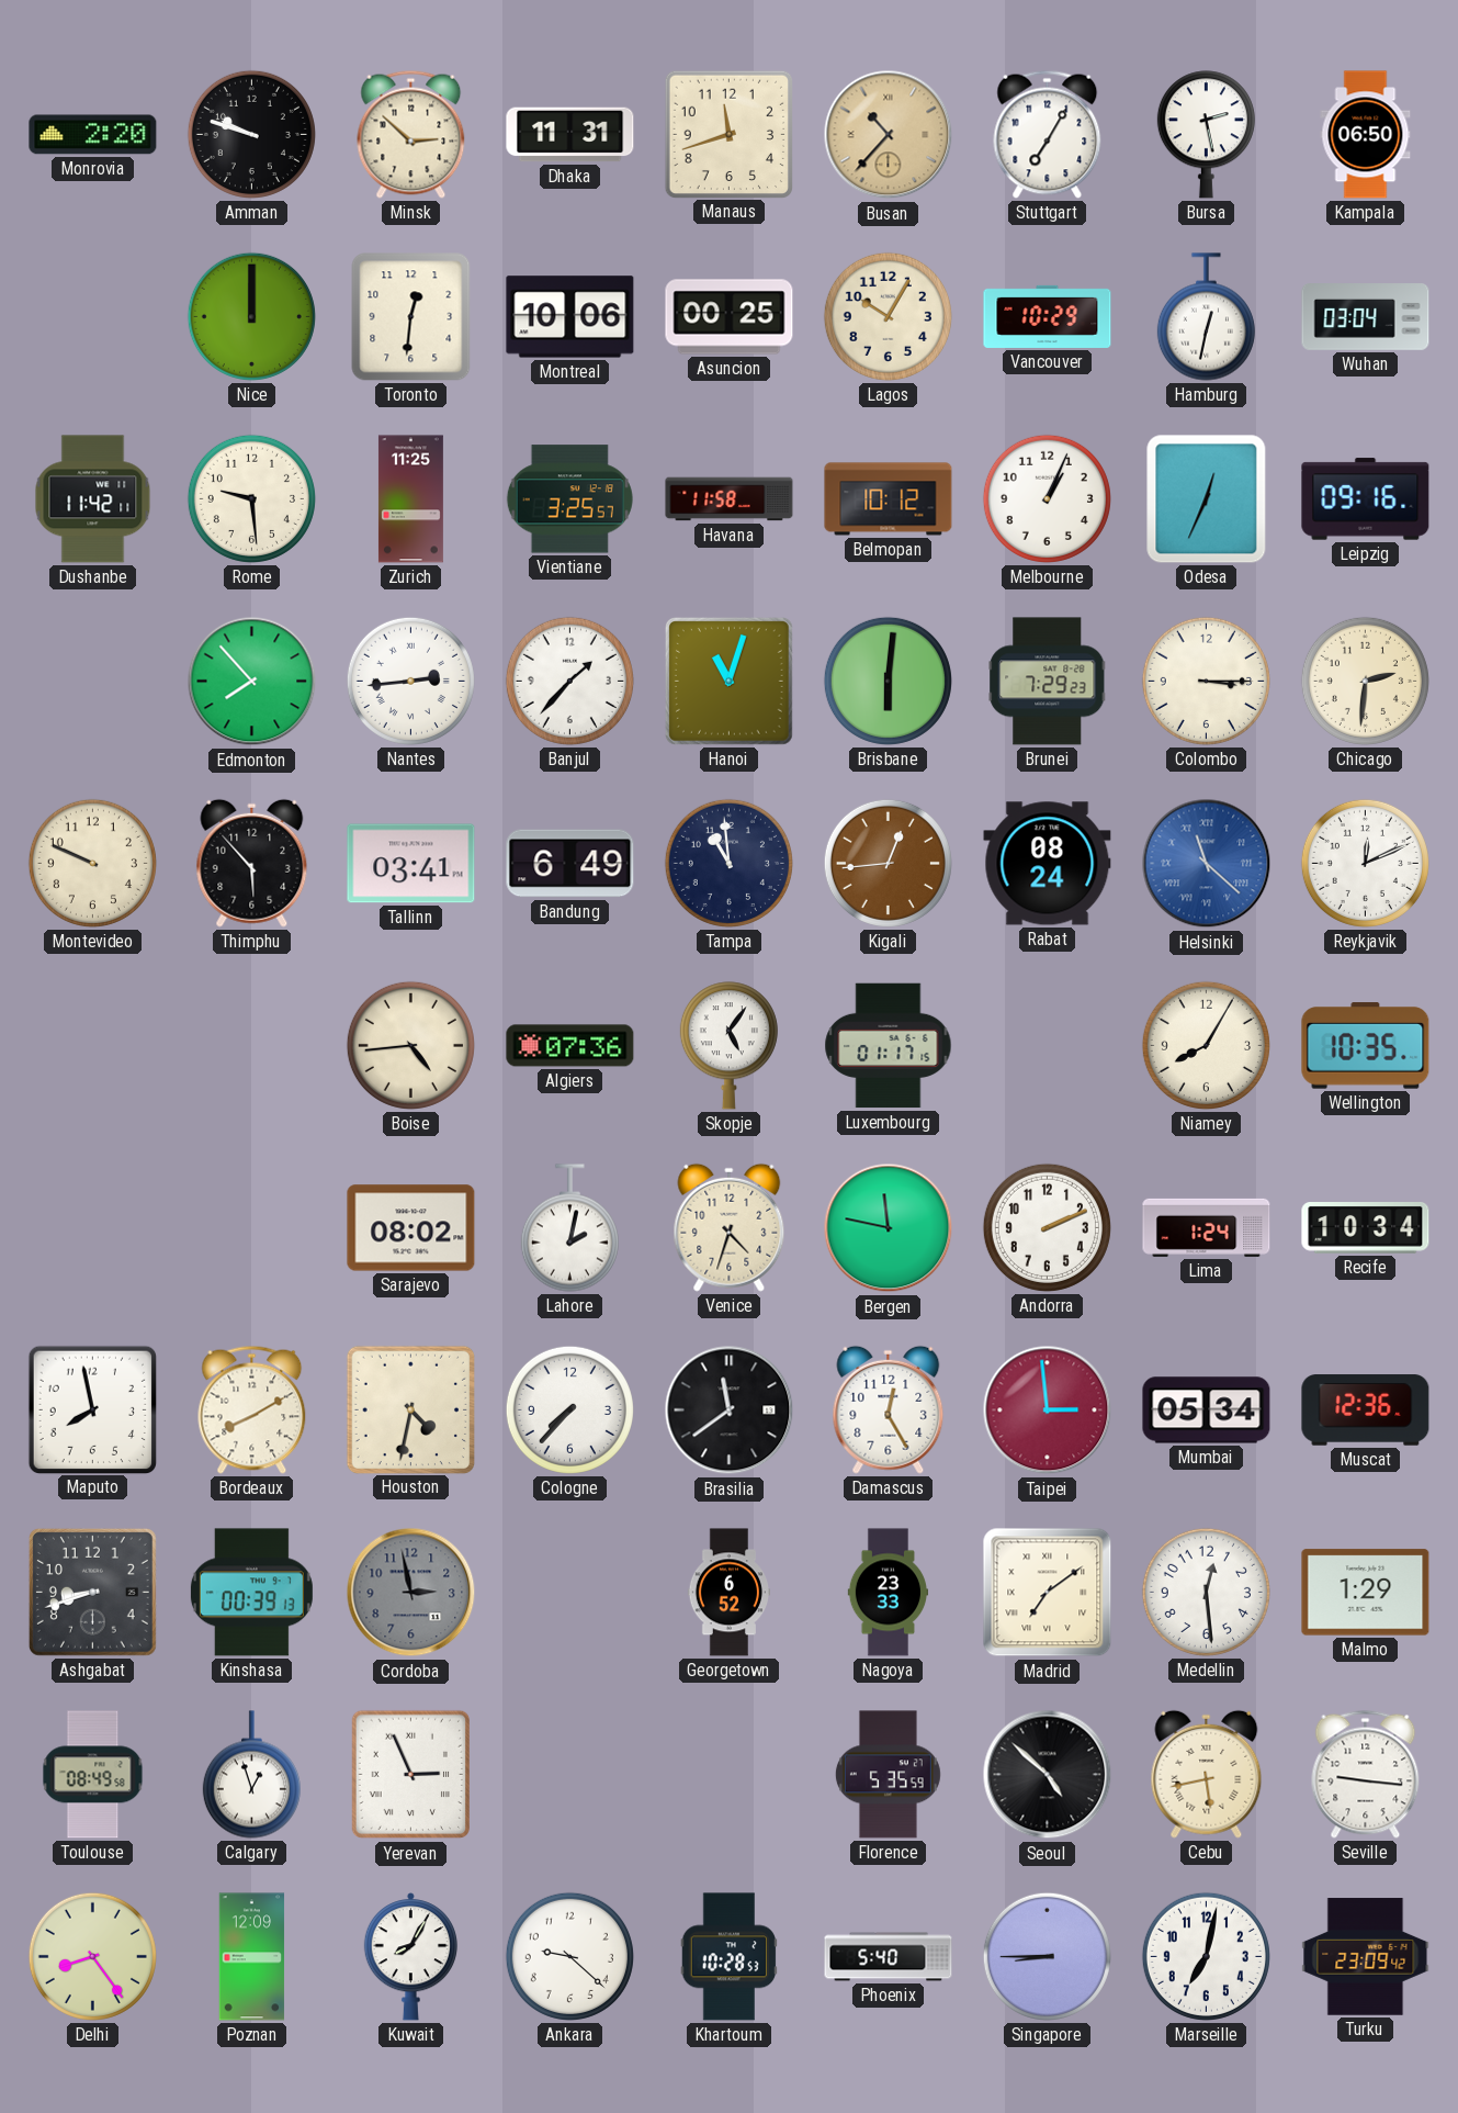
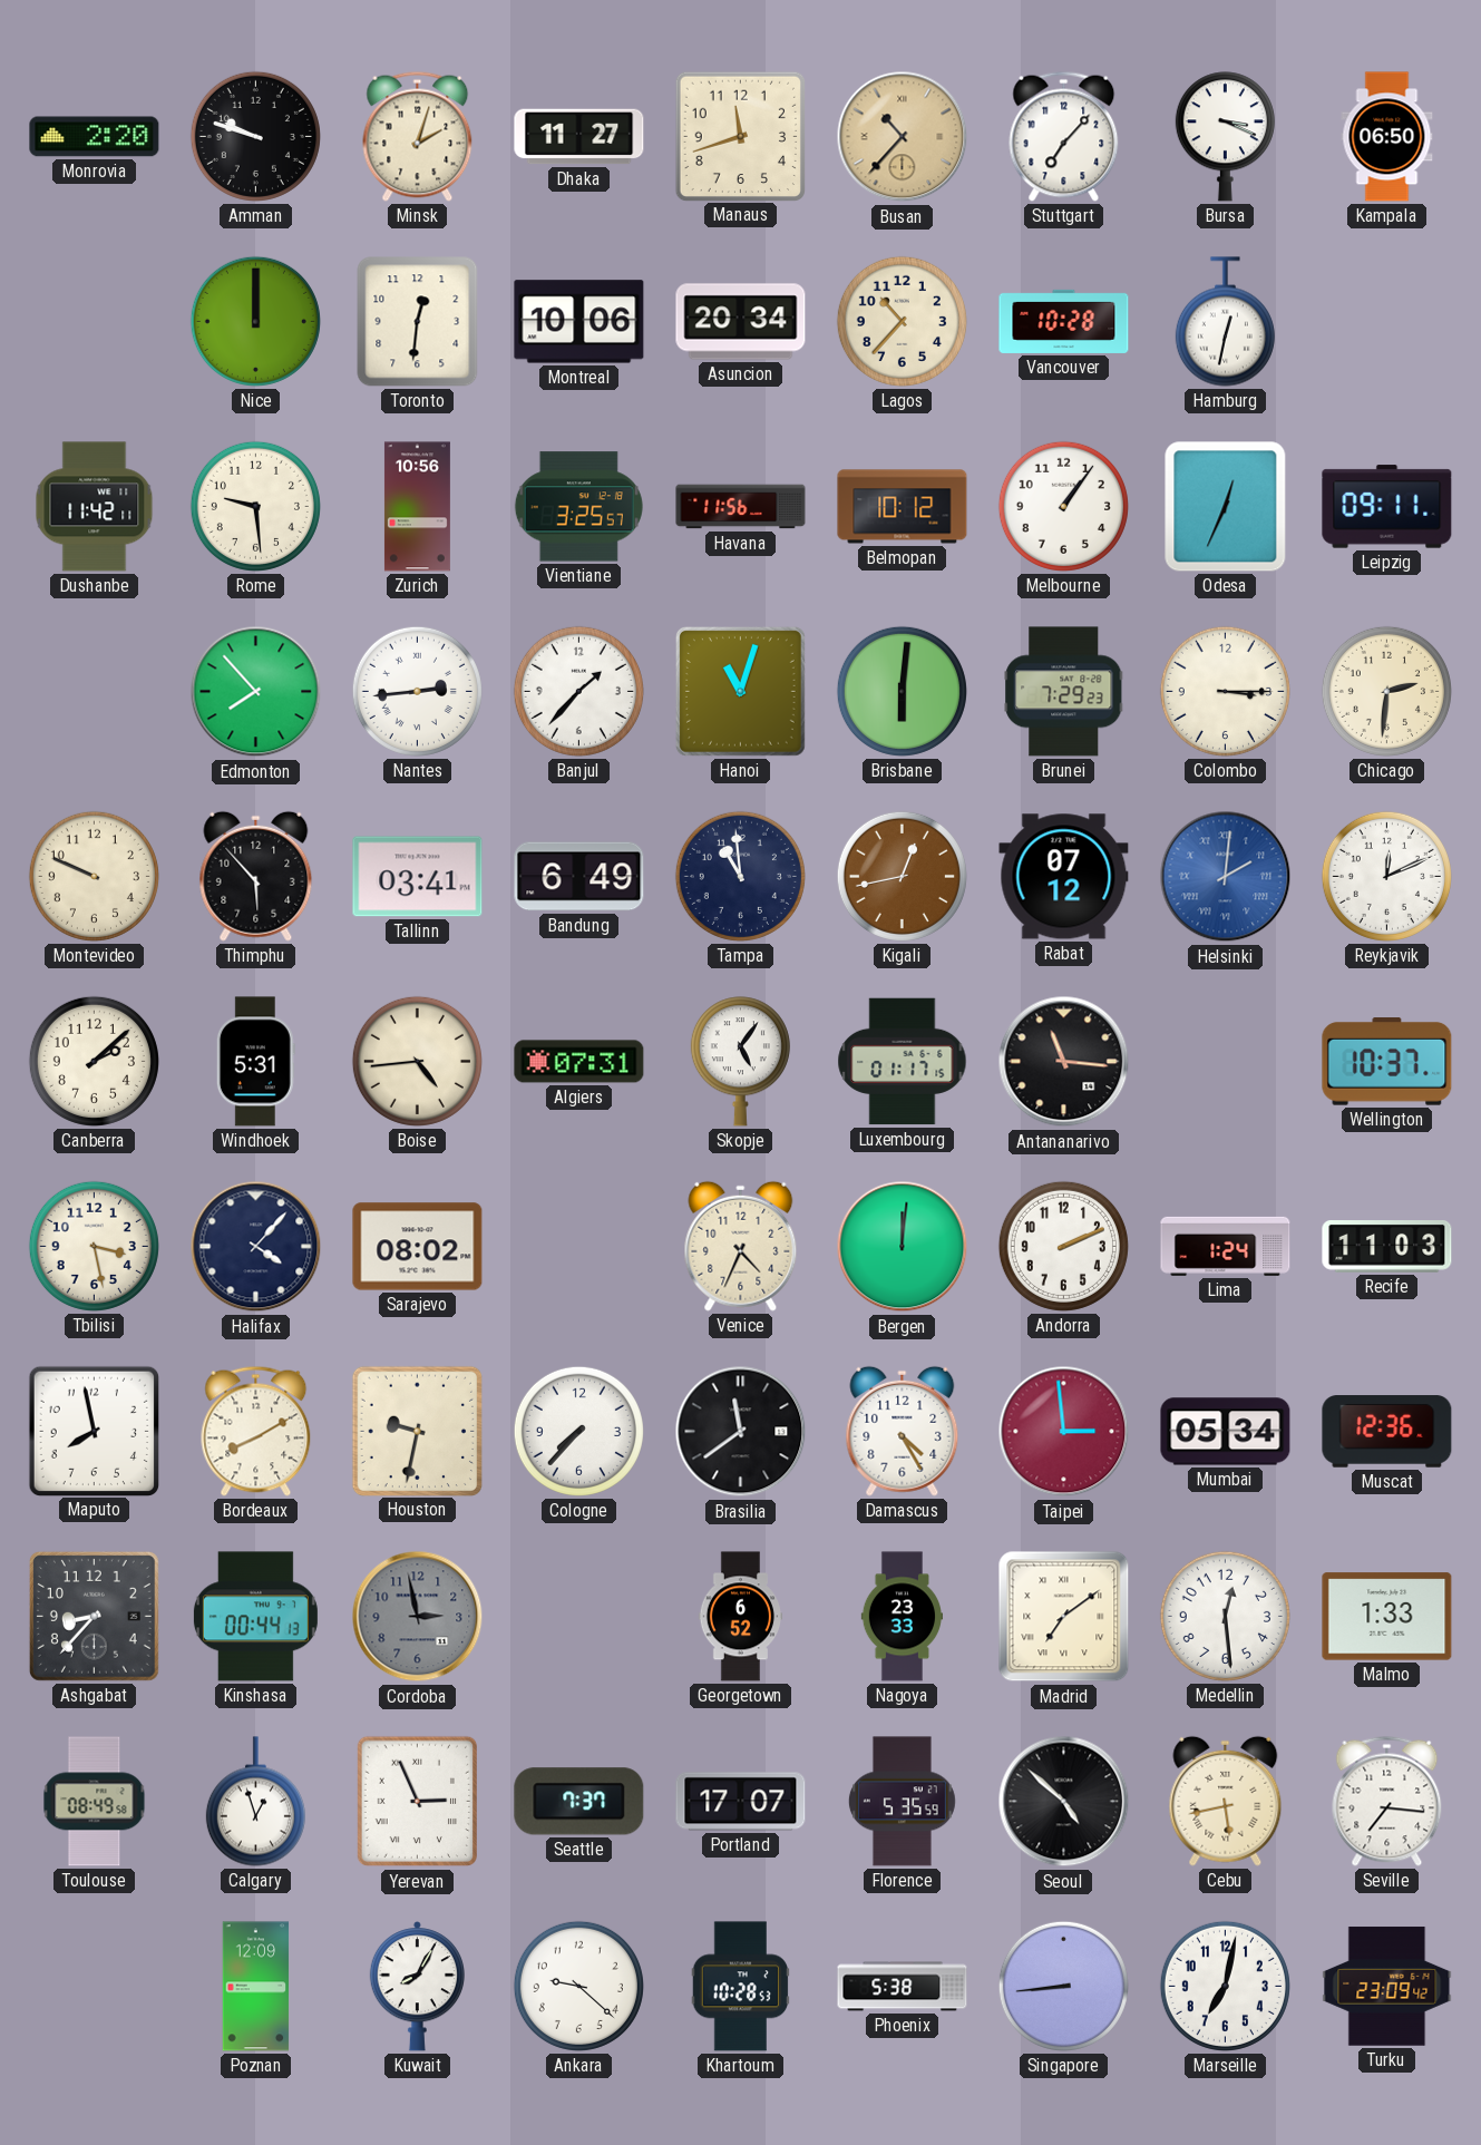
Minsk: 2:52 -> 2:03 (418, 136)
Dhaka: 11:31 -> 11:27 (579, 137)
Stuttgart: 7:05 -> 7:07 (1064, 136)
Bursa: 2:28 -> 3:19 (1225, 137)
Asuncion: 00:25 -> 20:34 (741, 322)
Lagos: 10:05 -> 10:37 (902, 321)
Vancouver: 10:29 -> 10:28 (1064, 321)
Wuhan: 03:04 -> none (1366, 317)
Zurich: 11:25 -> 10:56 (417, 507)
Havana: 11:58 -> 11:56 (741, 507)
Melbourne: 1:04 -> 1:06 (1063, 506)
Leipzig: 09:16 -> 09:11 (1387, 507)
Kigali: 12:44 -> 12:43 (902, 876)
Rabat: 08:24 -> 07:12 (1064, 877)
Helsinki: 11:22 -> 2:01 (1226, 877)
Canberra: none -> 2:08 (94, 1061)
Windhoek: none -> 5:31 (255, 1062)
Algiers: 07:36 -> 07:31 (579, 1062)
Antananarivo: none -> 11:16 (1064, 1062)
Niamey: 8:05 -> none (1206, 1045)
Wellington: 10:35 -> 10:37 (1387, 1062)
Tbilisi: none -> 3:28 (94, 1246)
Halifax: none -> 4:07 (256, 1247)
Lahore: 2:02 -> none (569, 1228)
Venice: 4:33 -> 4:34 (741, 1246)
Bergen: 11:47 -> 12:01 (903, 1247)
Recife: 10:34 -> 11:03 (1387, 1247)
Houston: 4:32 -> 9:32 (417, 1431)
Damascus: 12:25 -> 4:25 (903, 1431)
Ashgabat: 8:42 -> 8:37 (94, 1616)
Kinshasa: 00:39 -> 00:44 (255, 1617)
Malmo: 1:29 -> 1:33 (1387, 1617)
Seattle: none -> 7:37 (579, 1802)
Portland: none -> 17:07 (741, 1802)
Seville: 9:16 -> 7:16 (1387, 1801)
Delhi: 8:24 -> none (92, 1956)
Phoenix: 5:40 -> 5:38 (903, 1987)
Singapore: 8:45 -> 8:44 (1063, 1986)
